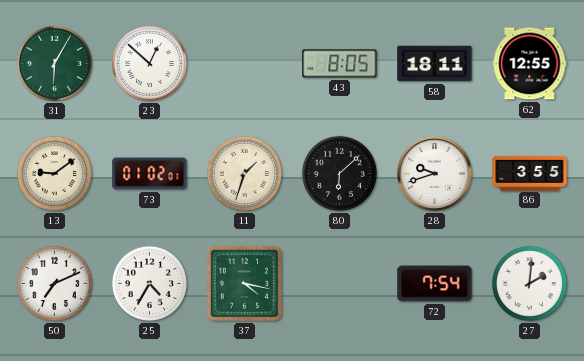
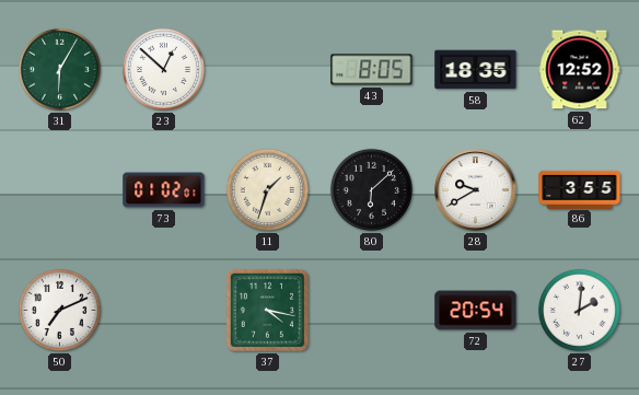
58: 18:11 -> 18:35 (476, 70)
62: 12:55 -> 12:52 (580, 70)
13: 9:09 -> none (54, 173)
28: 9:42 -> 9:40 (476, 190)
25: 4:35 -> none (149, 283)
72: 7:54 -> 20:54 (476, 311)
